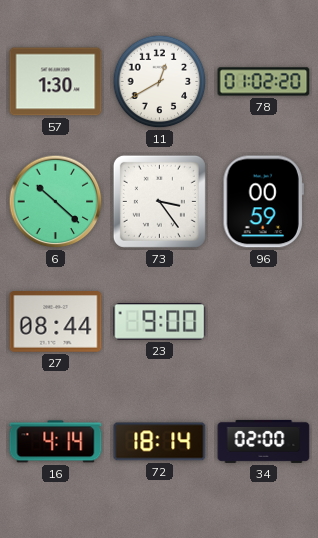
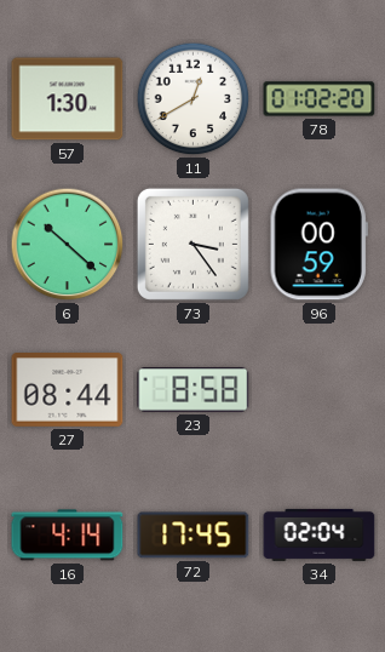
23: 9:00 -> 8:58 (194, 390)
72: 18:14 -> 17:45 (194, 536)
34: 02:00 -> 02:04 (320, 534)
